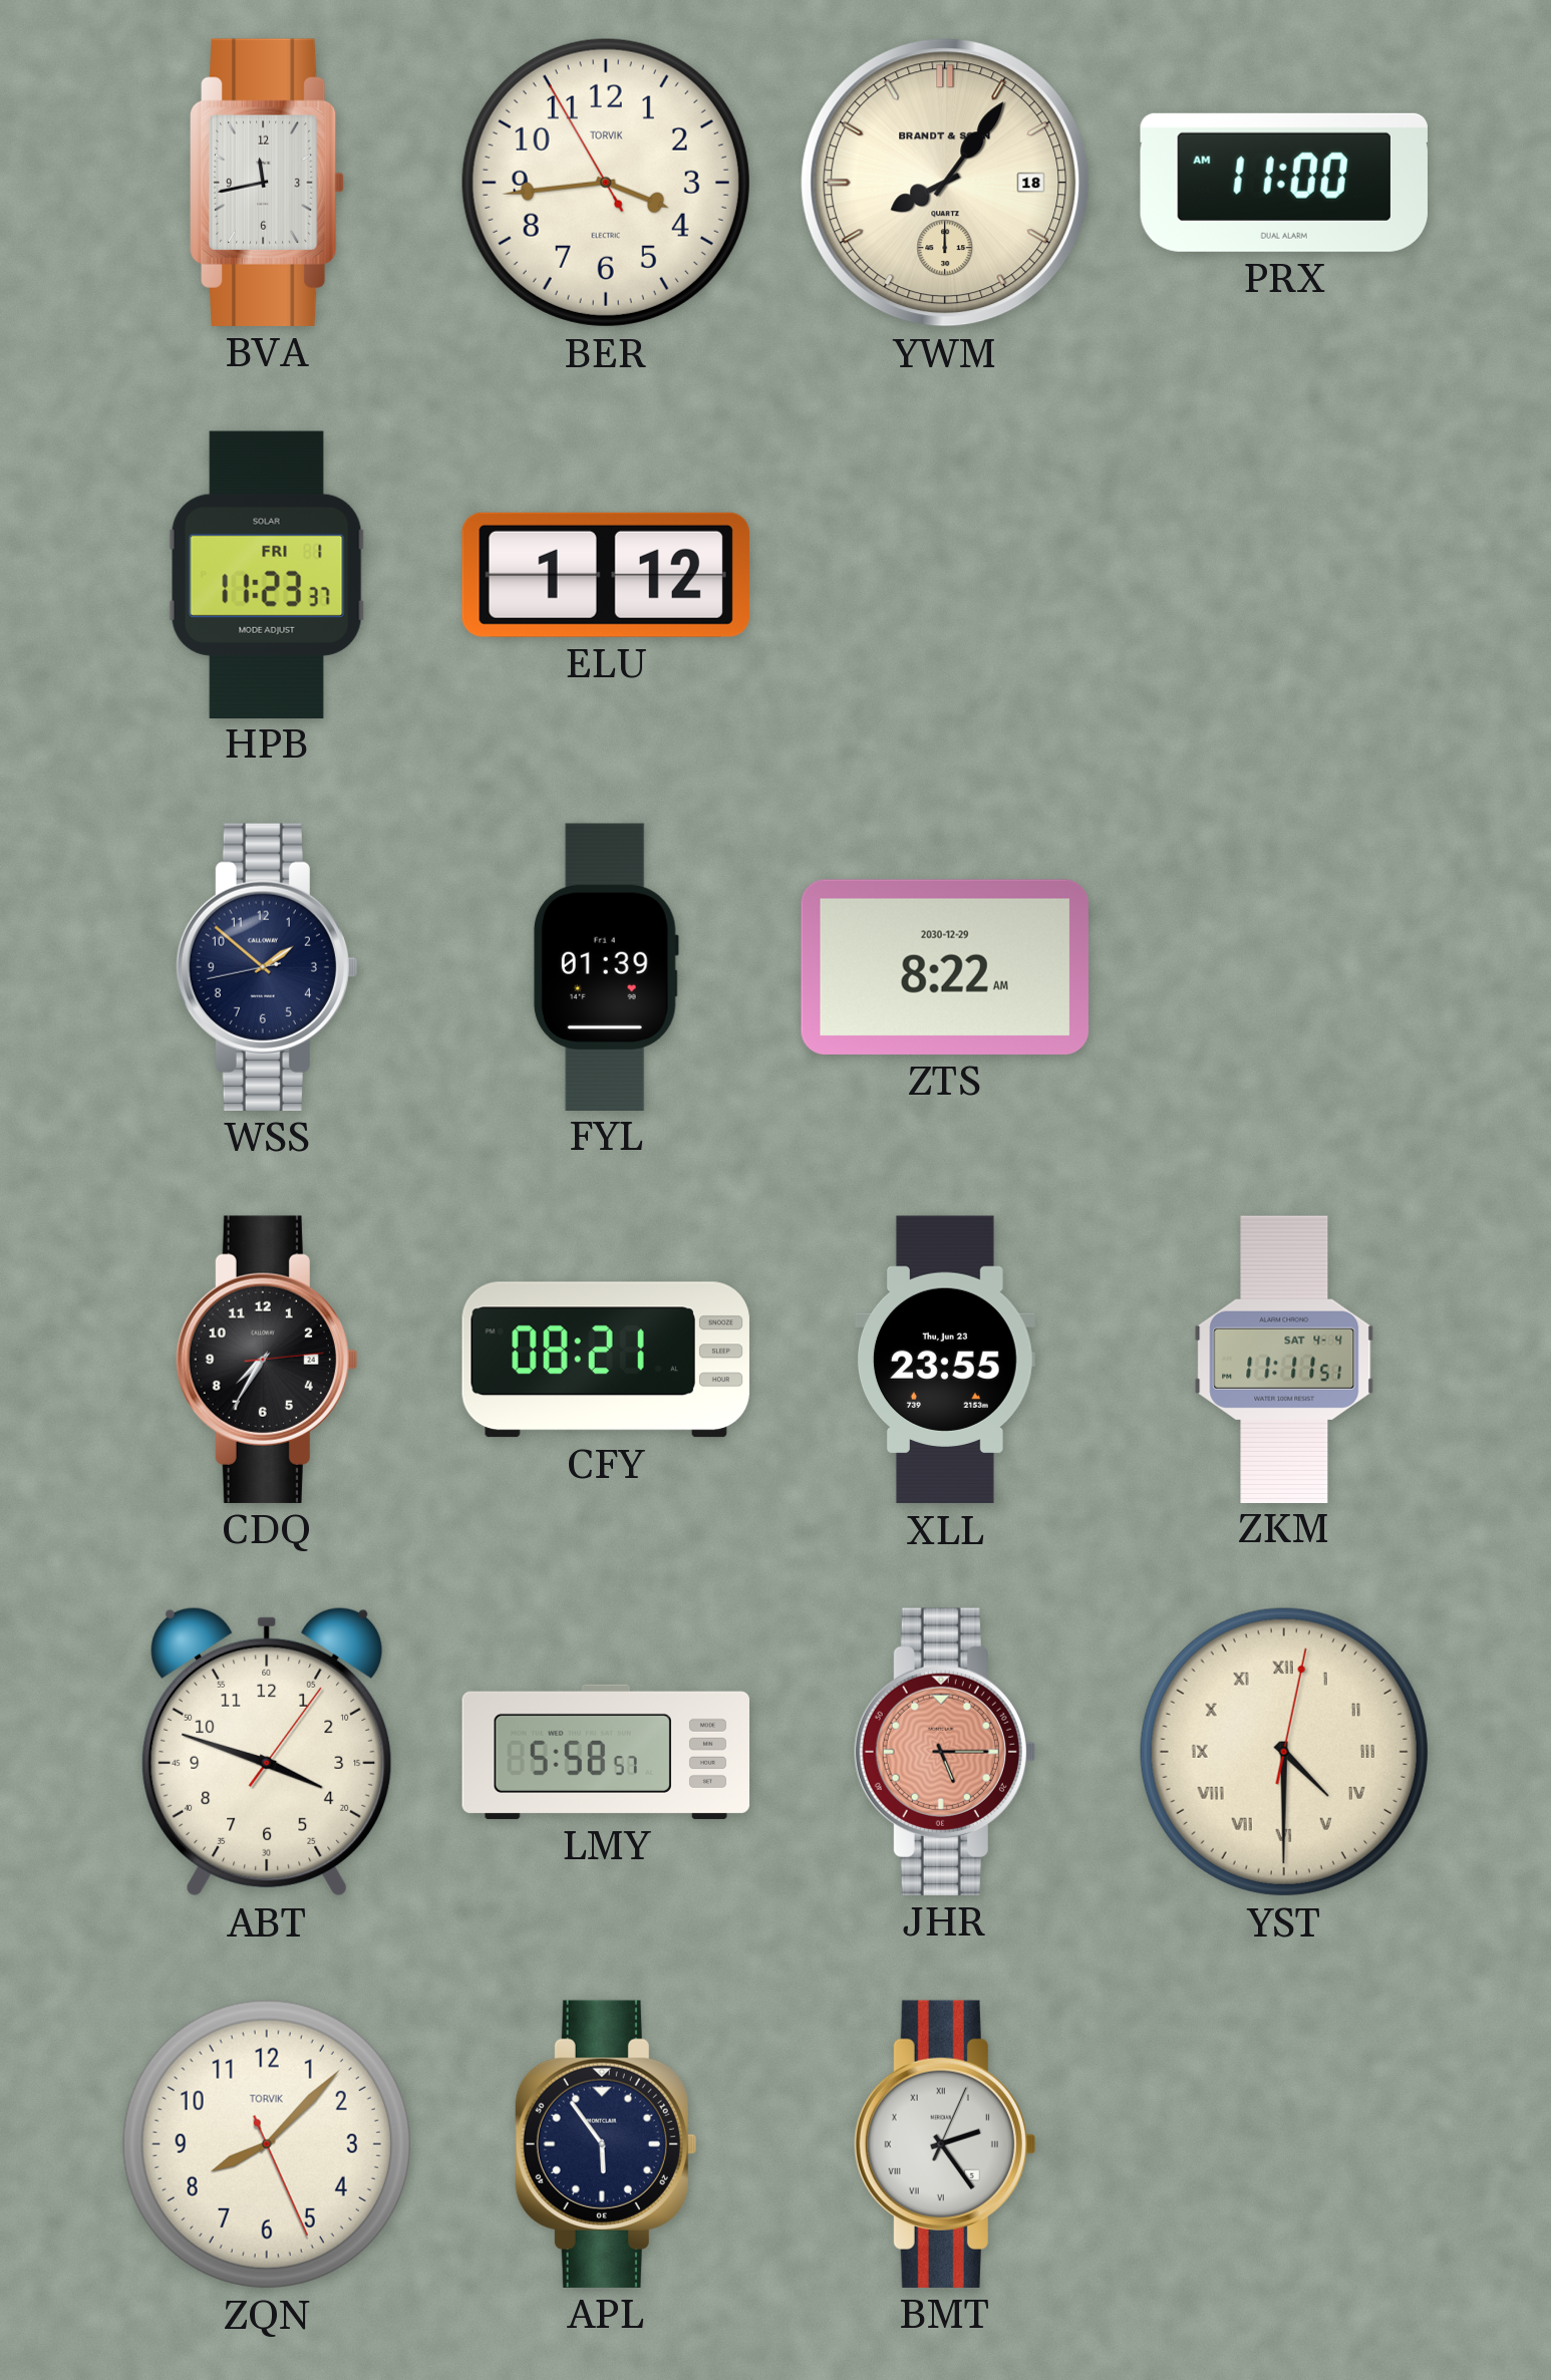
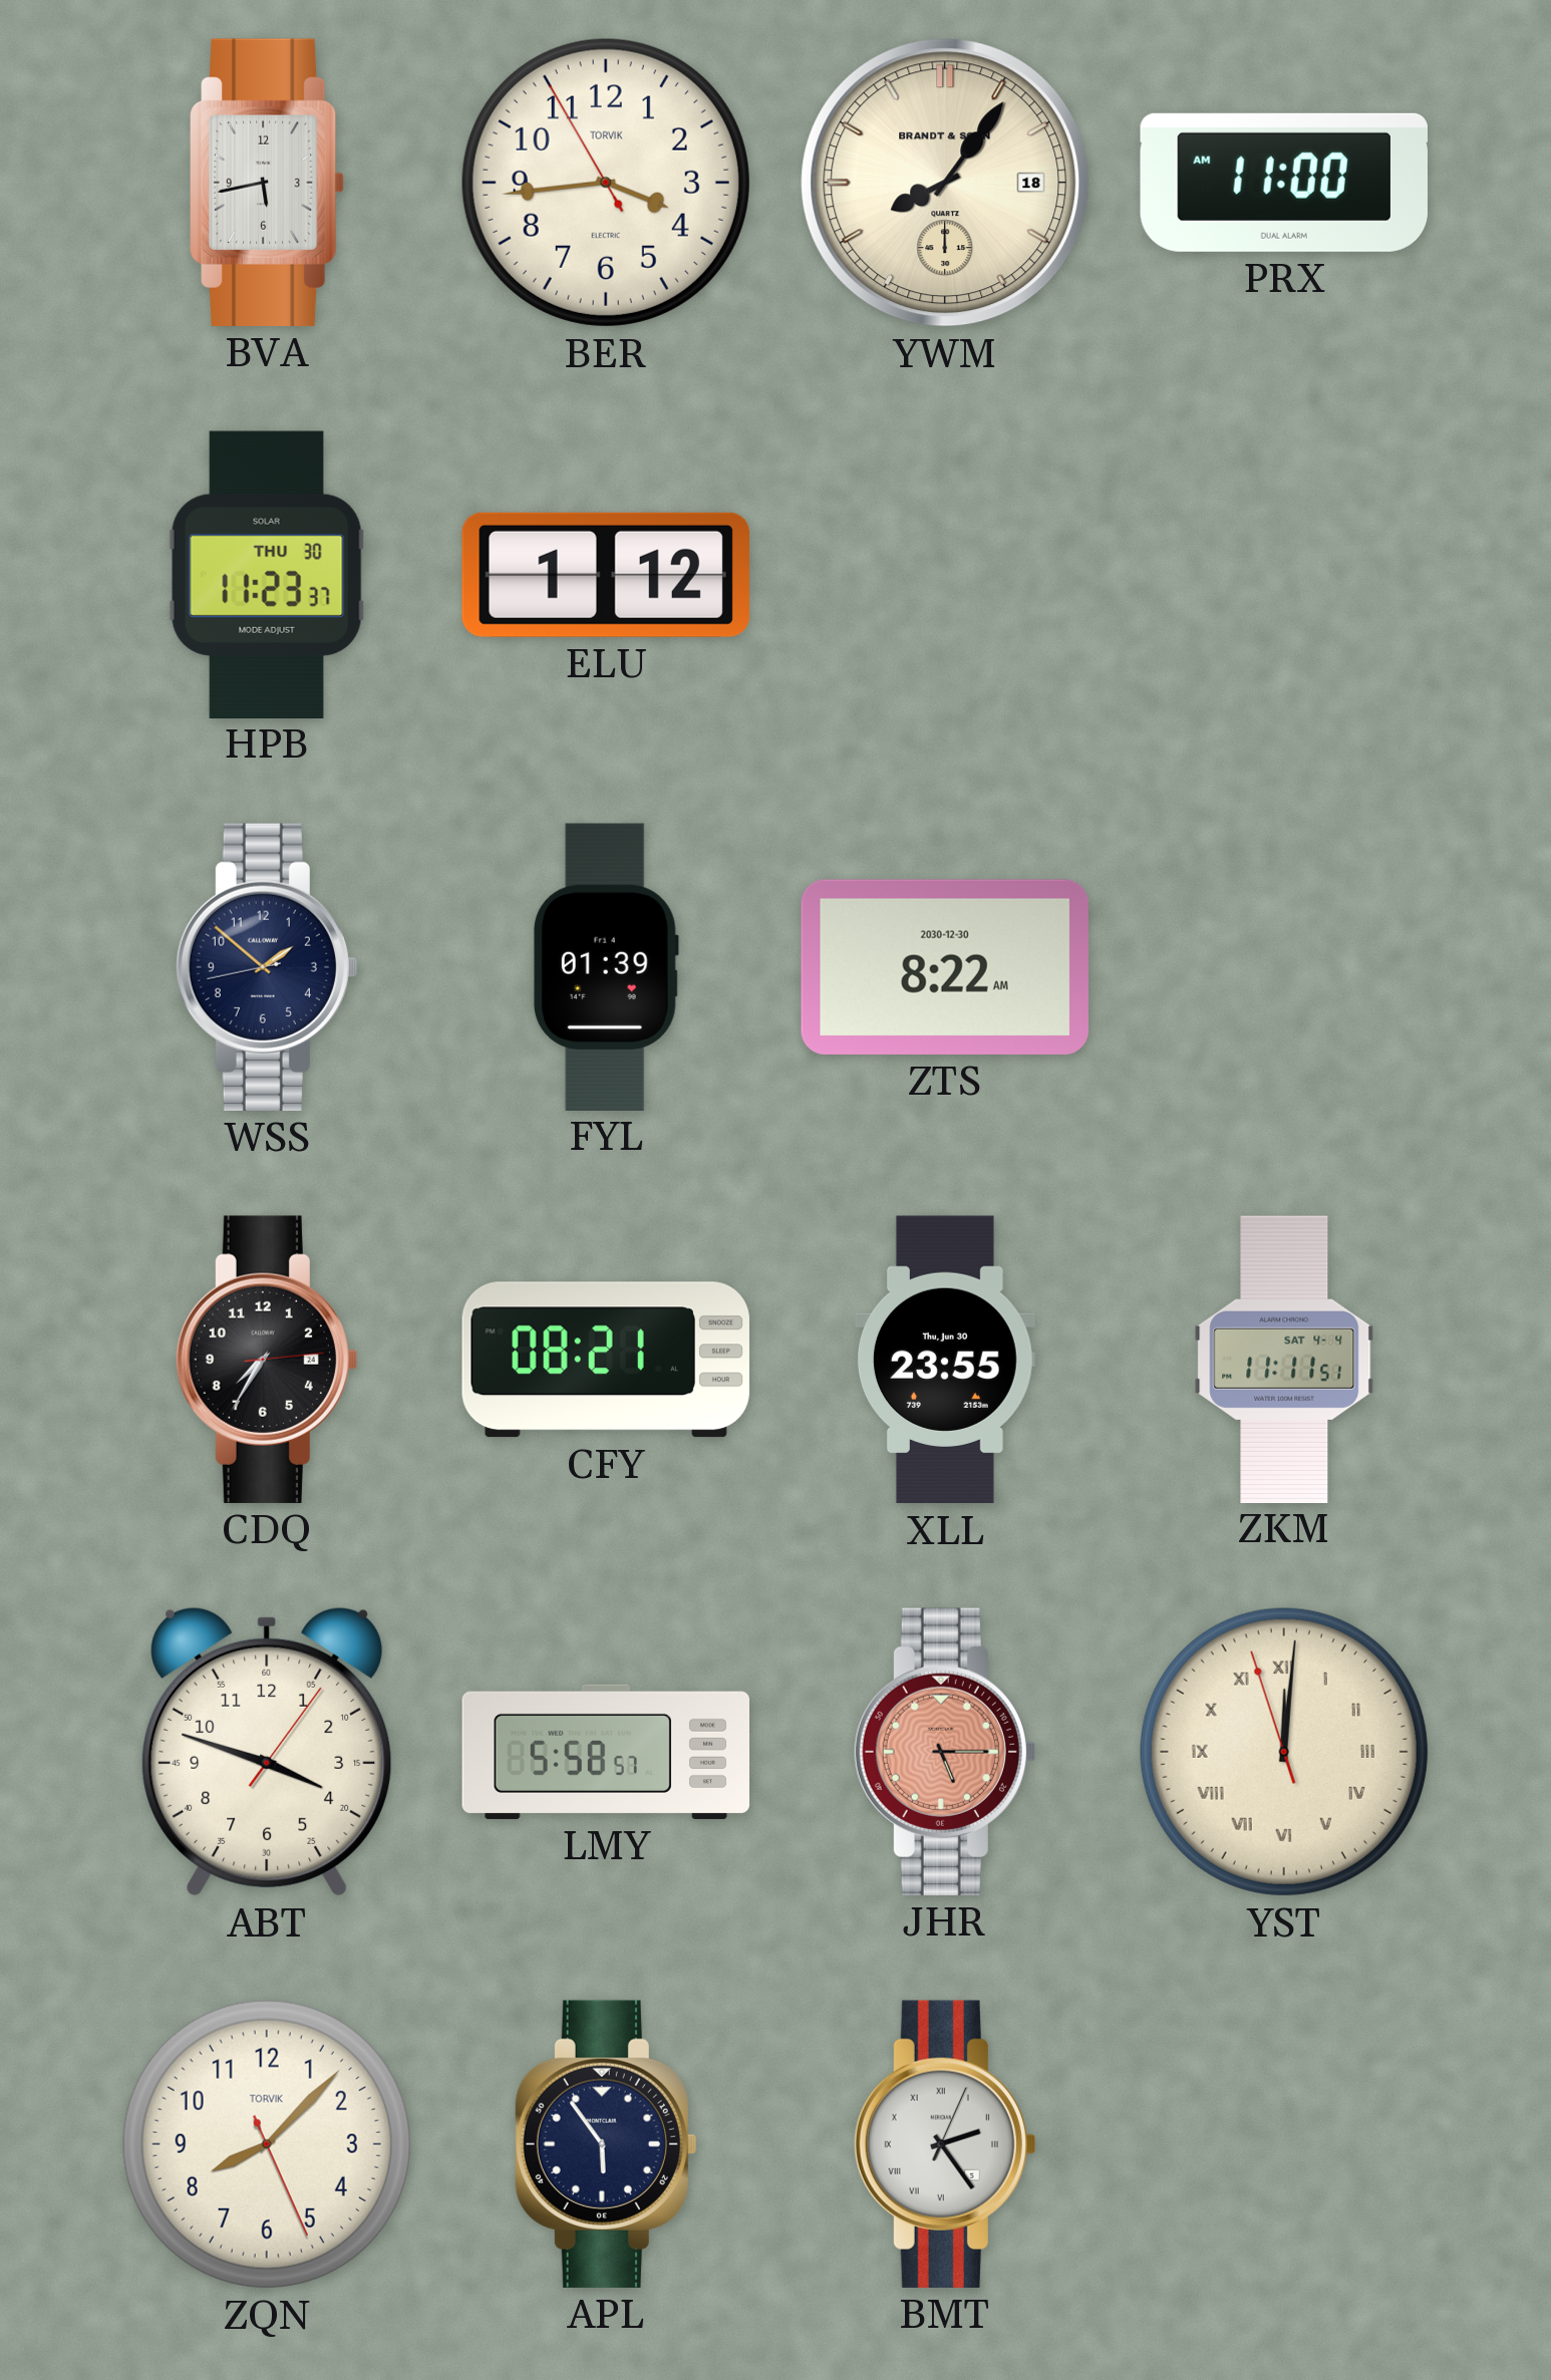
BVA: 11:43 -> 5:43 (267, 183)
HPB date: FRI 1 -> THU 30 (267, 574)
ZTS date: 2030-12-29 -> 2030-12-30 (945, 967)
XLL date: Thu, Jun 23 -> Thu, Jun 30 (945, 1360)
YST: 4:30 -> 12:00 (1284, 1752)
